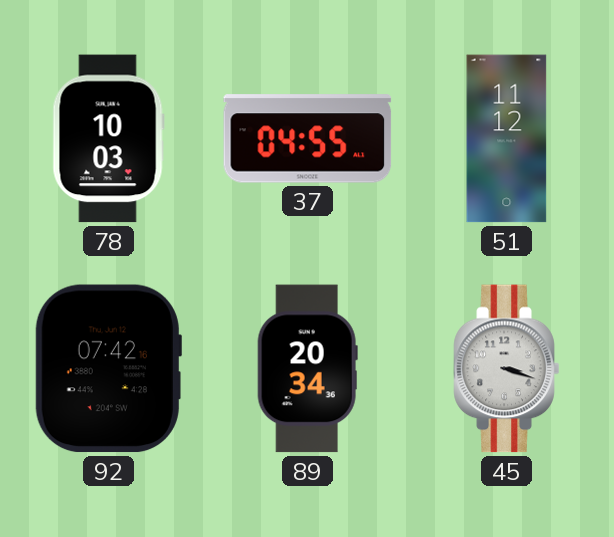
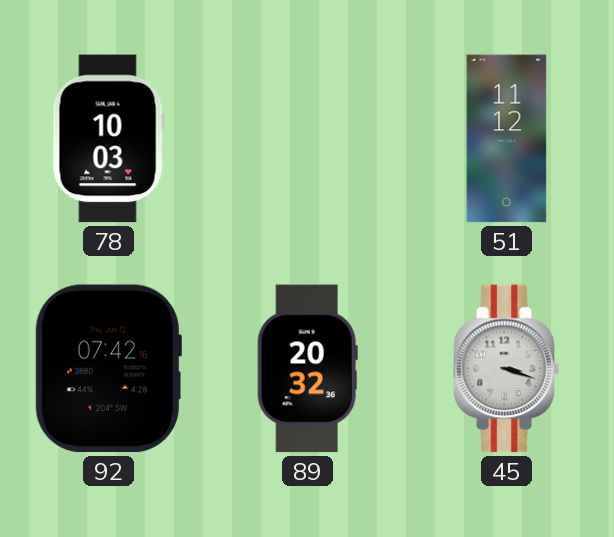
37: 04:55 -> none (308, 139)
89: 20:34 -> 20:32 (307, 369)
